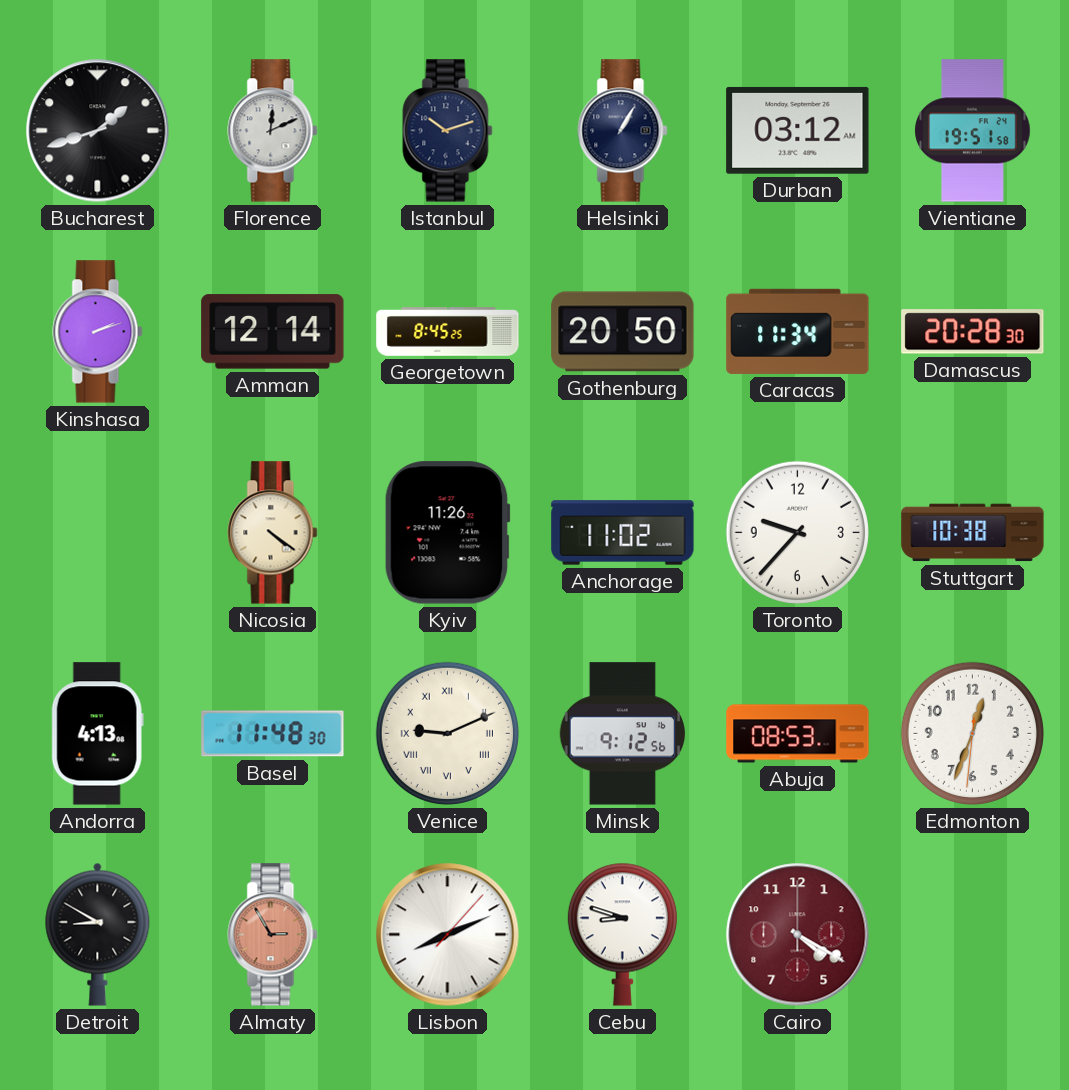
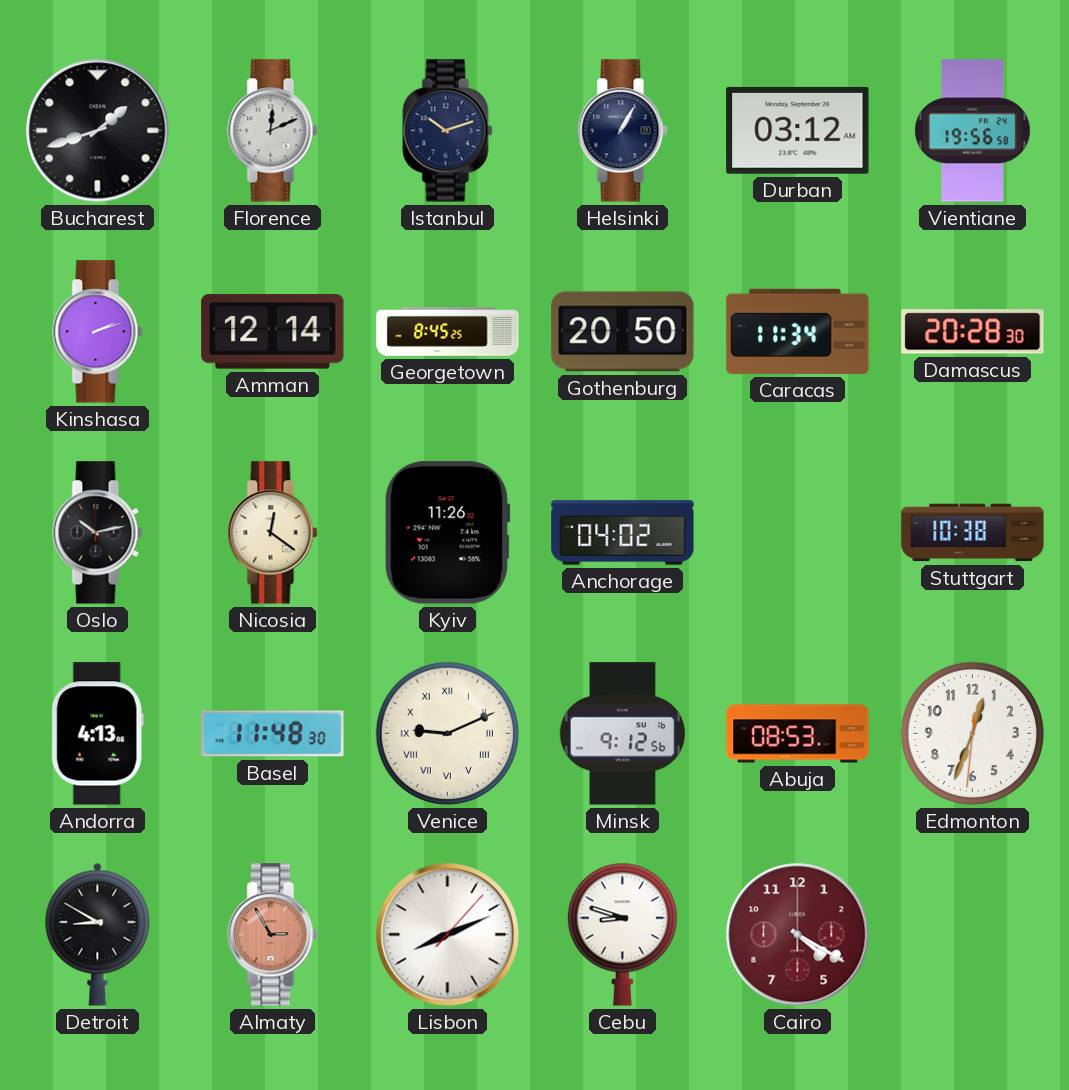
Vientiane: 19:51 -> 19:56 (973, 131)
Oslo: none -> 10:13 (98, 533)
Nicosia: 4:21 -> 12:21 (273, 533)
Anchorage: 11:02 -> 04:02 (623, 533)
Toronto: 9:37 -> none (797, 532)
